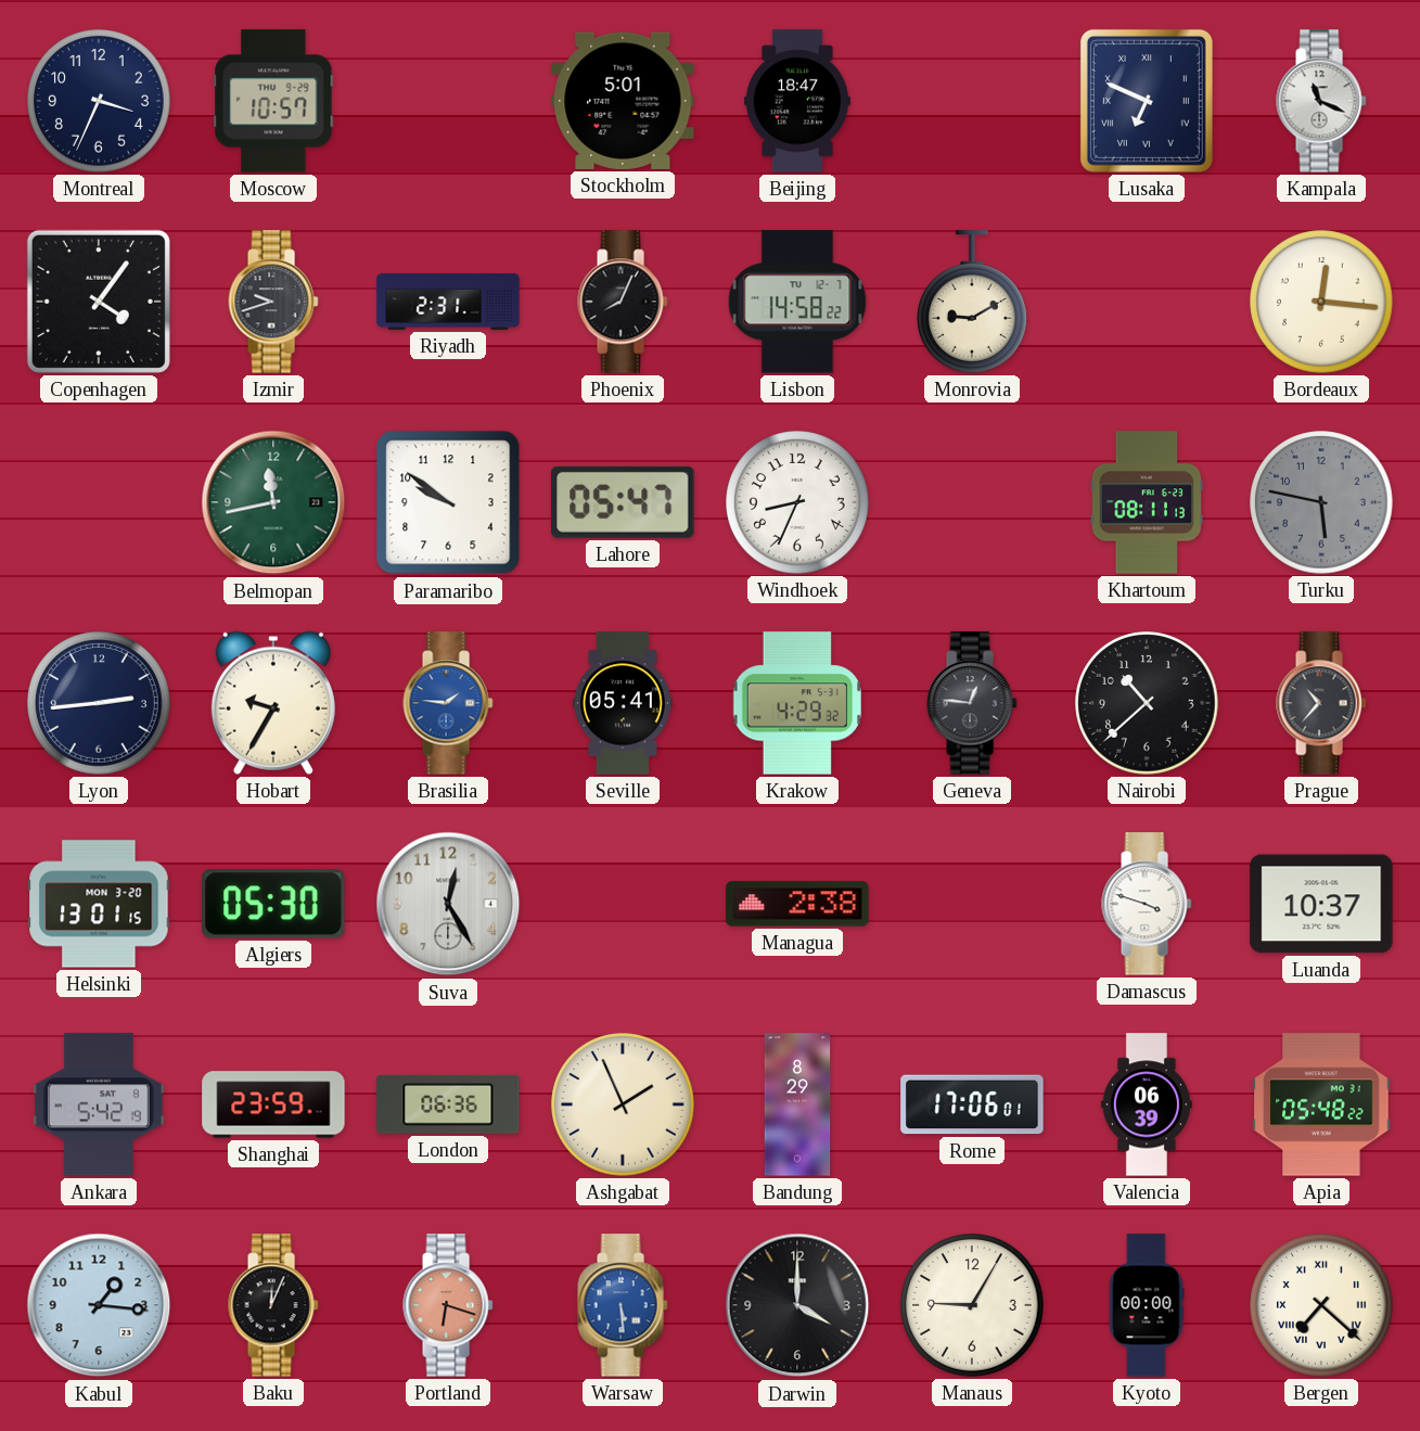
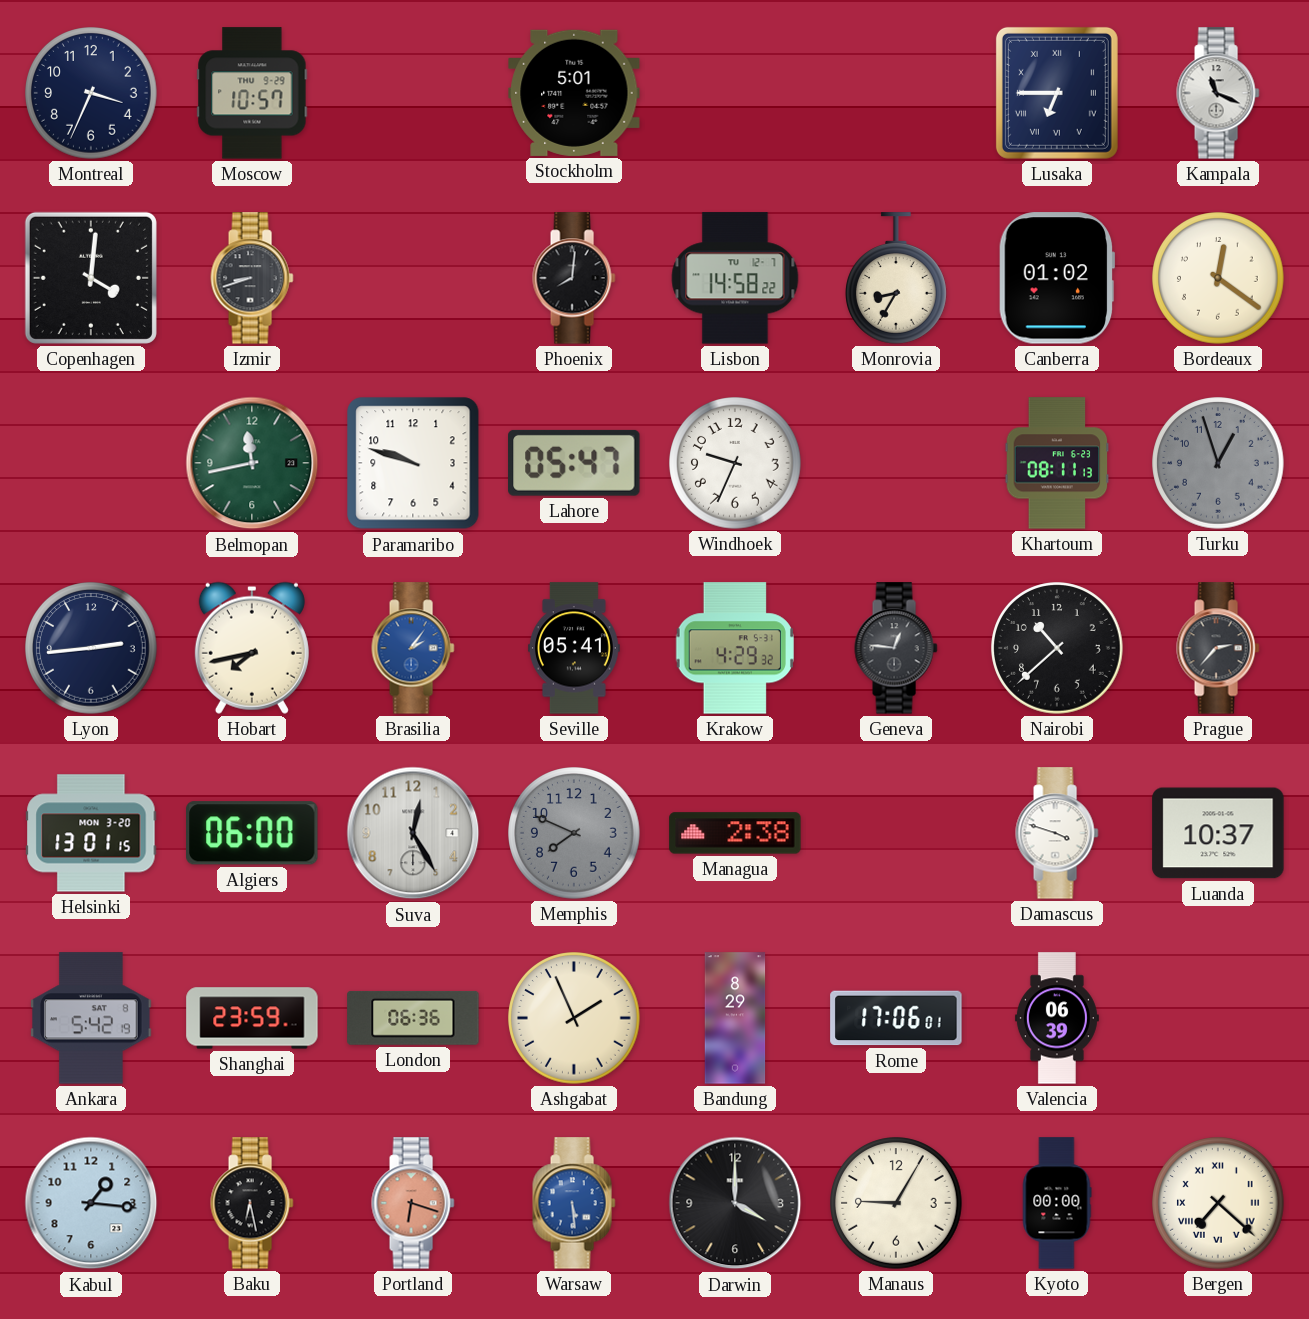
Beijing: 18:47 -> none (798, 101)
Lusaka: 6:49 -> 6:45 (1057, 93)
Copenhagen: 4:06 -> 4:01 (91, 278)
Izmir: 9:42 -> 8:42 (252, 278)
Riyadh: 2:31 -> none (448, 302)
Phoenix: 8:04 -> 8:01 (574, 278)
Monrovia: 9:10 -> 8:35 (897, 278)
Canberra: none -> 01:02 (1057, 278)
Bordeaux: 12:16 -> 12:21 (1218, 278)
Paramaribo: 9:51 -> 9:48 (413, 463)
Windhoek: 8:34 -> 9:34 (735, 463)
Turku: 5:47 -> 12:57 (1218, 463)
Hobart: 9:35 -> 7:43 (252, 648)
Brasilia: 1:46 -> 2:06 (413, 648)
Prague: 10:37 -> 2:37 (1218, 648)
Algiers: 05:30 -> 06:00 (253, 833)
Memphis: none -> 7:49 (574, 833)
Apia: 05:48 -> none (1321, 1104)
Baku: 12:04 -> 6:28 (252, 1203)
